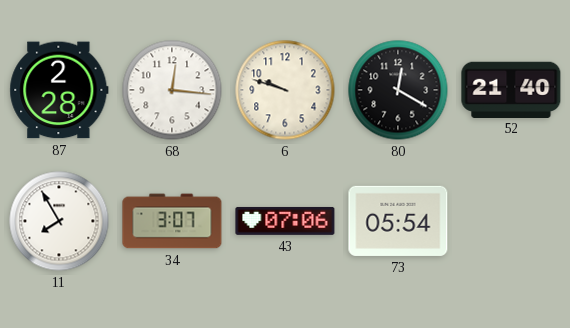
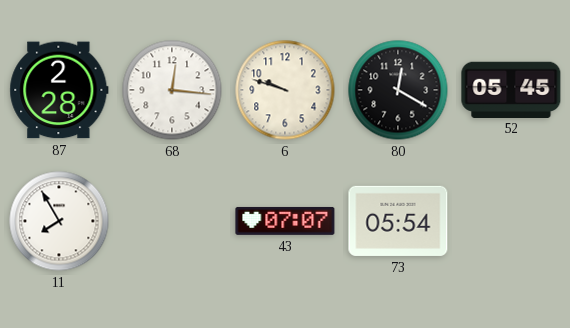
52: 21:40 -> 05:45 (511, 89)
34: 3:07 -> none (172, 221)
43: 07:06 -> 07:07 (285, 221)
